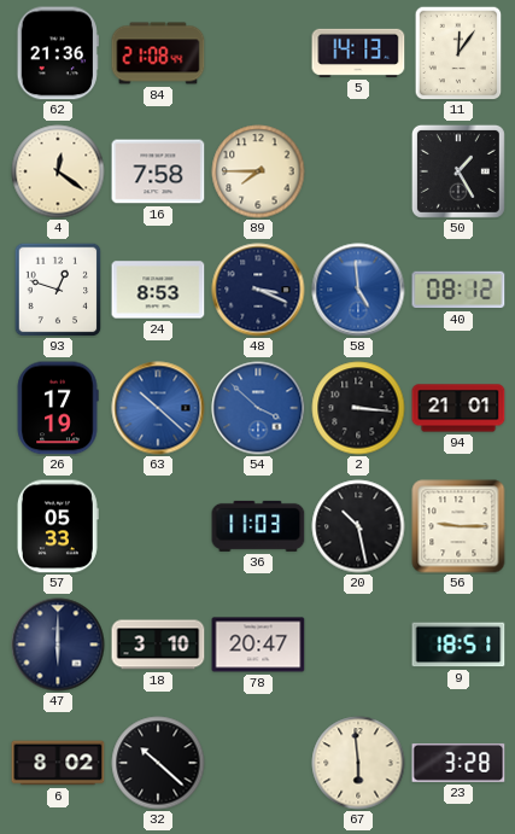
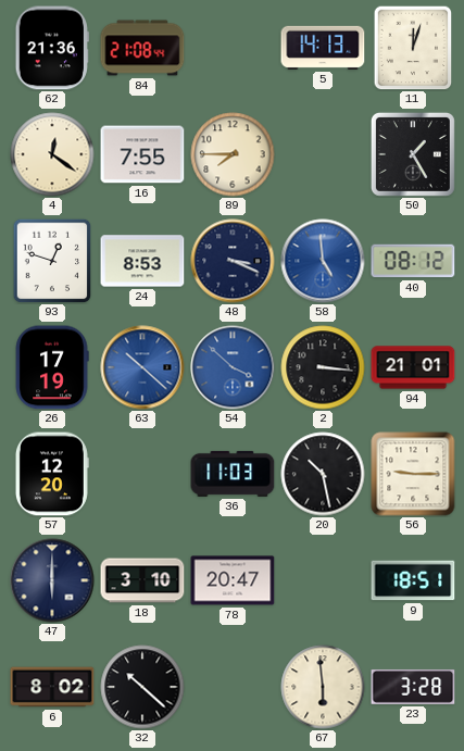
11: 12:06 -> 12:03 (413, 48)
16: 7:58 -> 7:55 (142, 154)
57: 05:33 -> 12:20 (52, 474)
